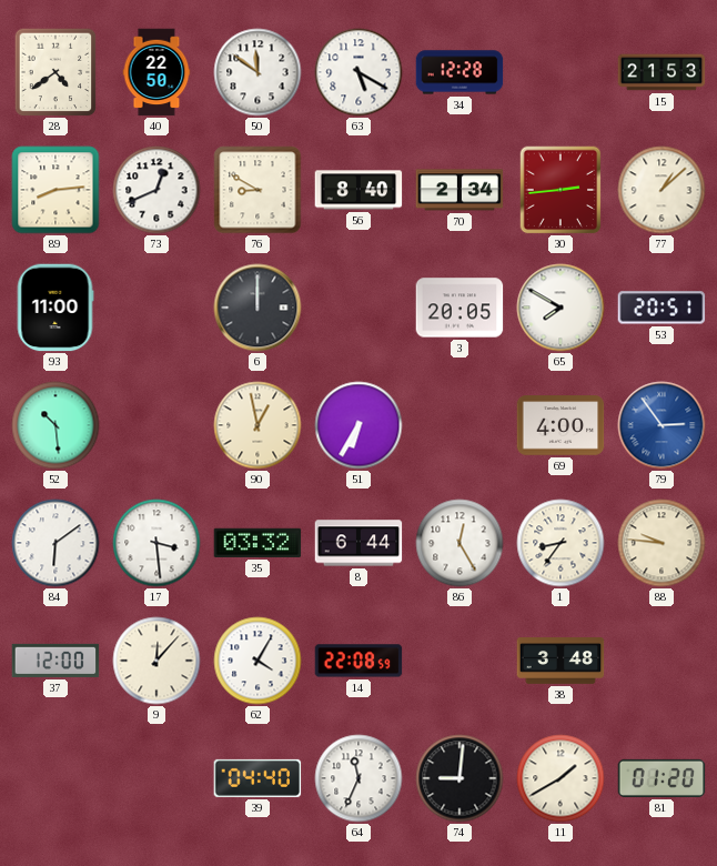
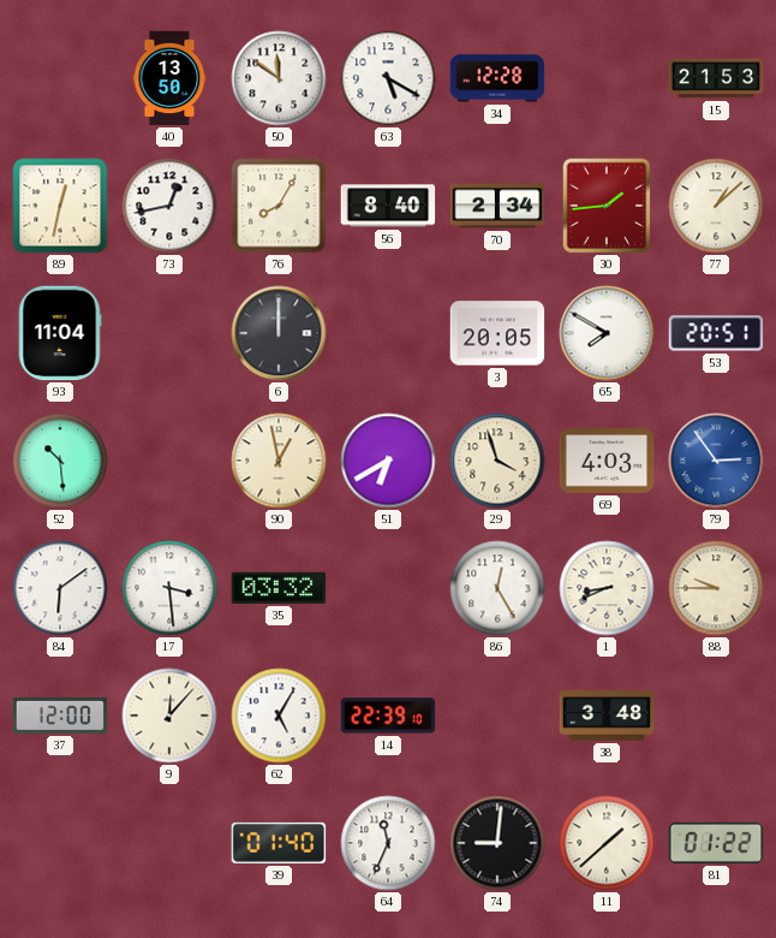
28: 4:39 -> none (55, 72)
40: 22:50 -> 13:50 (169, 78)
89: 8:14 -> 12:32 (60, 206)
73: 12:41 -> 12:43 (169, 206)
76: 8:50 -> 8:05 (279, 206)
30: 2:44 -> 1:44 (607, 206)
93: 11:00 -> 11:04 (60, 333)
51: 6:35 -> 6:40 (388, 461)
29: none -> 3:57 (497, 461)
69: 4:00 -> 4:03 (607, 461)
8: 6:44 -> none (358, 543)
1: 8:36 -> 8:41 (607, 588)
88: 9:46 -> 9:45 (716, 588)
62: 4:05 -> 5:05 (279, 716)
14: 22:08 -> 22:39 (388, 716)
39: 04:40 -> 01:40 (279, 843)
11: 1:40 -> 1:38 (607, 843)
81: 01:20 -> 01:22 (716, 843)
